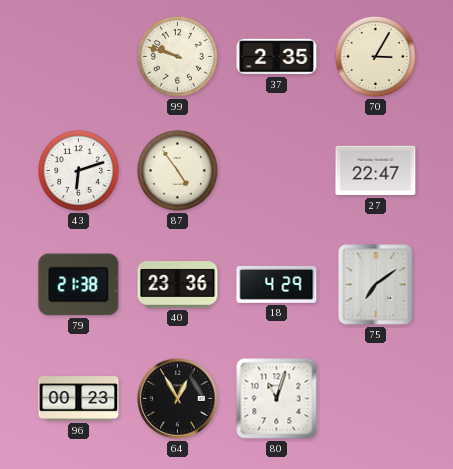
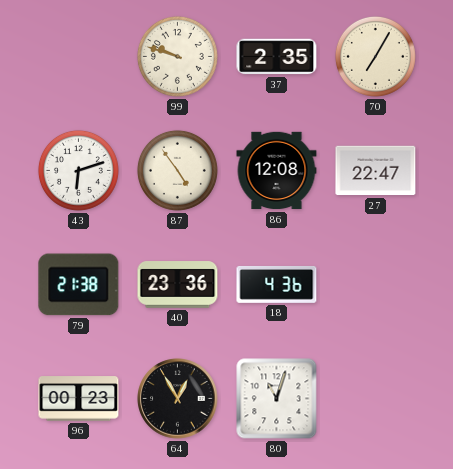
70: 3:05 -> 7:05 (375, 56)
86: none -> 12:08 (277, 171)
18: 4:29 -> 4:36 (277, 284)
75: 7:09 -> none (376, 285)
